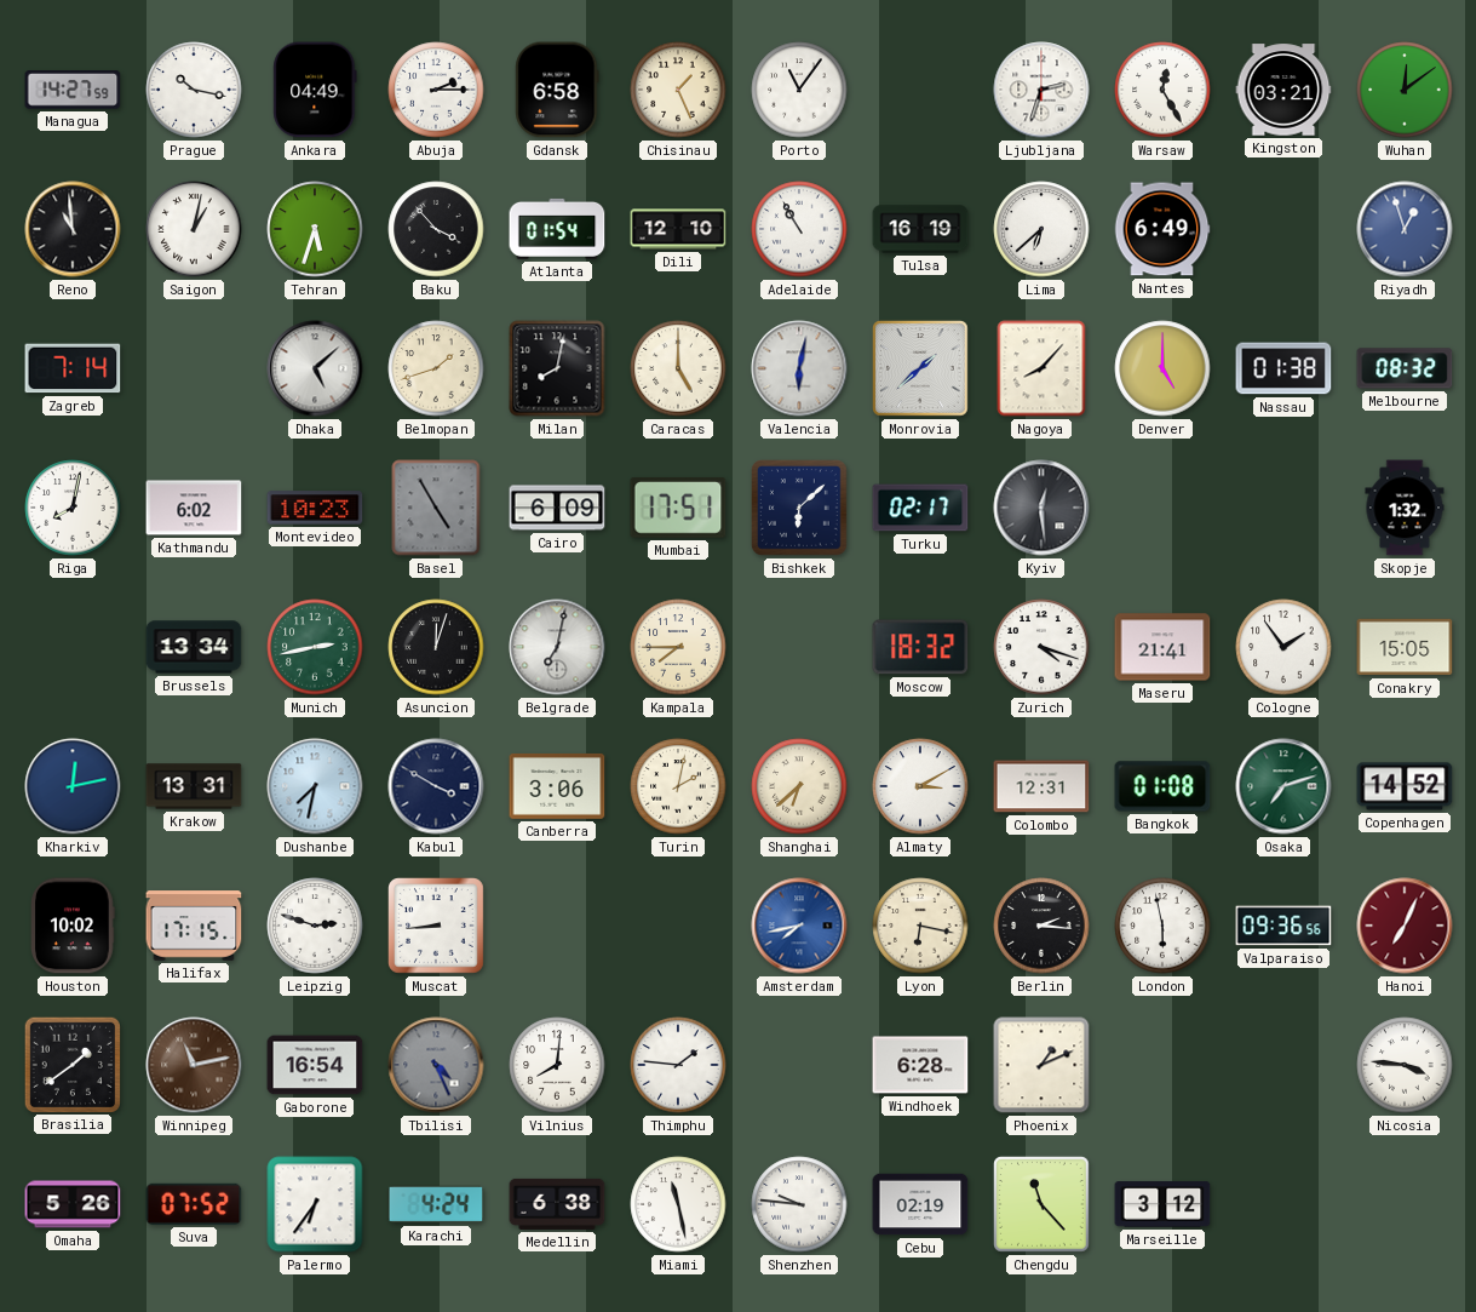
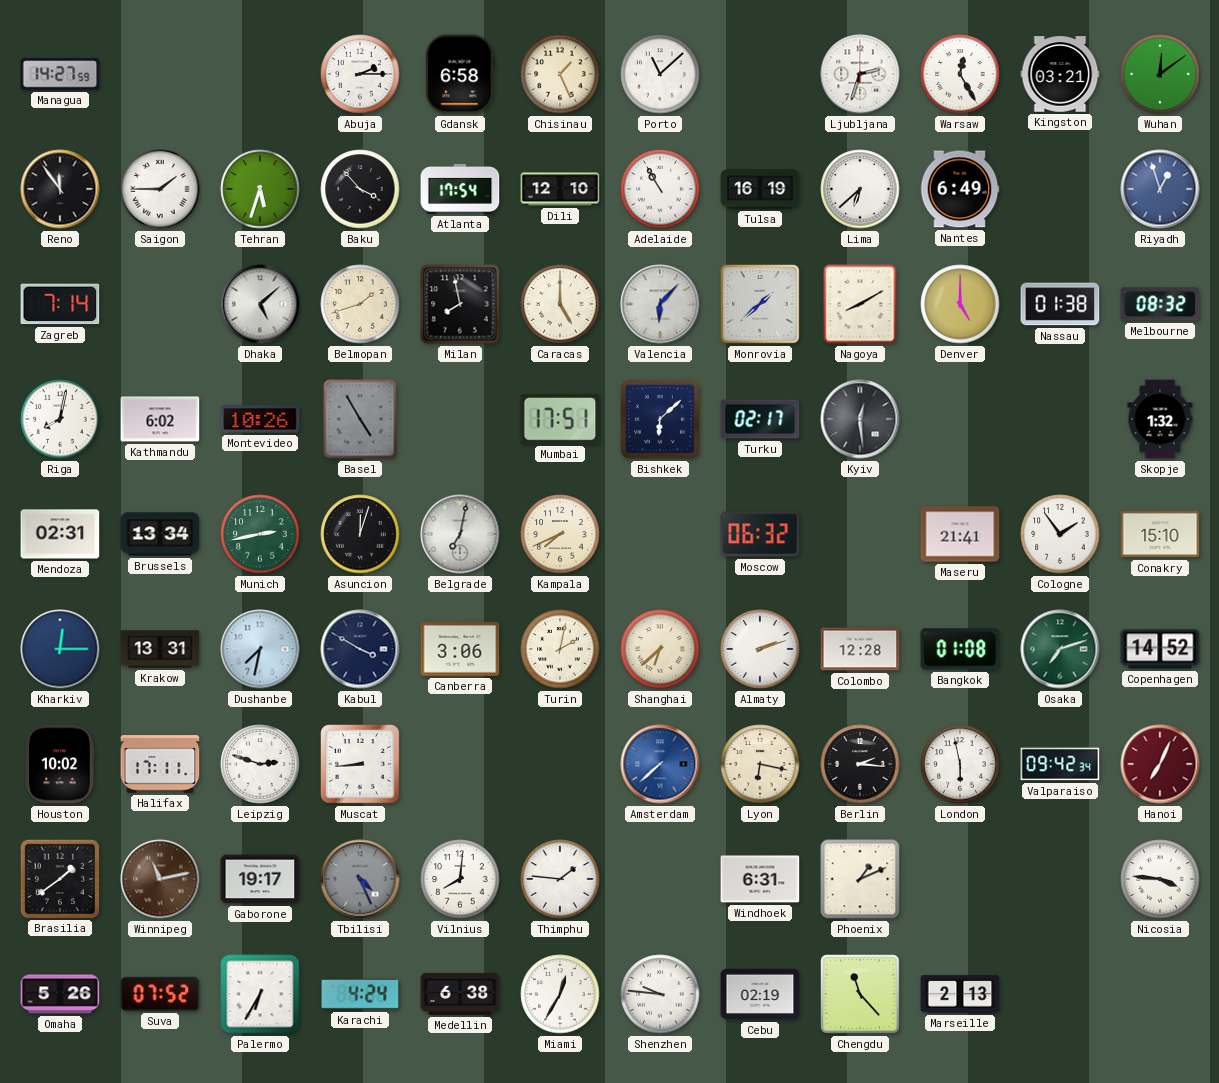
Prague: 10:17 -> none (194, 90)
Ankara: 04:49 -> none (315, 90)
Porto: 11:06 -> 11:08 (660, 74)
Reno: 10:59 -> 11:54 (60, 189)
Saigon: 1:02 -> 1:45 (160, 189)
Atlanta: 01:54 -> 17:54 (460, 189)
Milan: 8:02 -> 7:58 (460, 304)
Valencia: 6:02 -> 6:07 (660, 304)
Nagoya: 8:07 -> 8:10 (860, 304)
Montevideo: 10:23 -> 10:26 (260, 419)
Cairo: 6:09 -> none (557, 508)
Mendoza: none -> 02:31 (60, 534)
Kampala: 7:45 -> 7:41 (560, 534)
Moscow: 18:32 -> 06:32 (760, 534)
Zurich: 4:18 -> none (1041, 647)
Conakry: 15:05 -> 15:10 (1160, 534)
Kharkiv: 12:13 -> 12:15 (60, 649)
Almaty: 3:10 -> 2:12 (760, 649)
Colombo: 12:31 -> 12:28 (860, 649)
Halifax: 17:15 -> 17:11 (160, 764)
Amsterdam: 7:43 -> 7:38 (660, 764)
Valparaiso: 09:36 -> 09:42 (1060, 764)
Gaborone: 16:54 -> 19:17 (260, 879)
Windhoek: 6:28 -> 6:31 (760, 879)
Palermo: 6:36 -> 6:35 (260, 994)
Miami: 11:28 -> 12:35 (560, 994)
Marseille: 3:12 -> 2:13 (960, 994)
